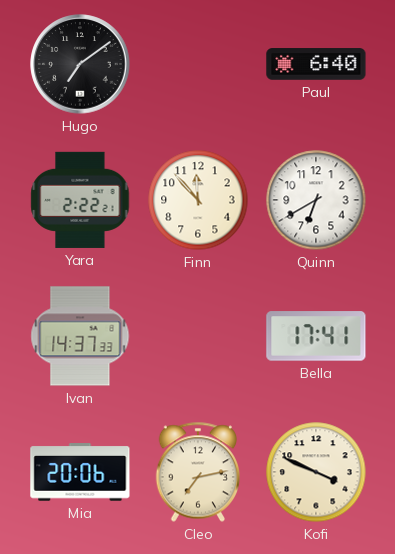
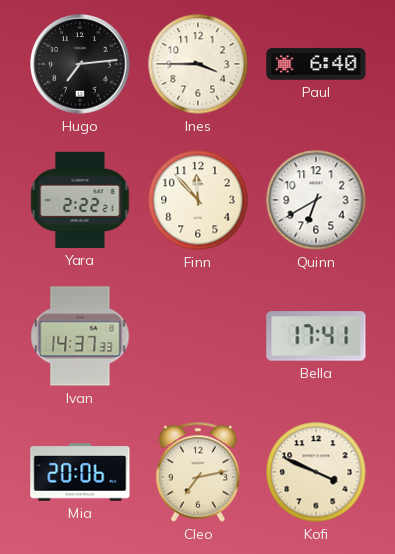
Hugo: 7:09 -> 7:14 (80, 64)
Ines: none -> 3:45 (198, 64)
